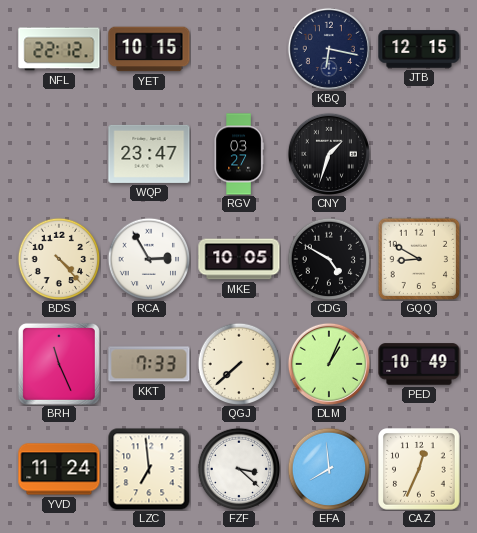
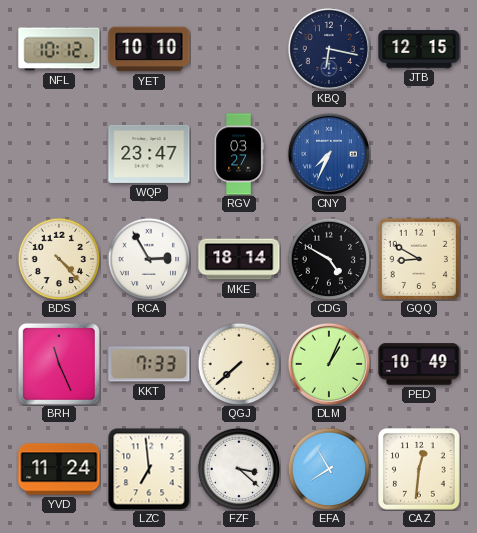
NFL: 22:12 -> 10:12 (59, 49)
YET: 10:15 -> 10:10 (149, 49)
CNY: 1:33 -> 7:34 (329, 154)
CNY dial: black -> blue (329, 154)
MKE: 10:05 -> 18:14 (239, 259)
EFA: 7:59 -> 7:55 (329, 469)
CAZ: 12:34 -> 12:31 (420, 470)
